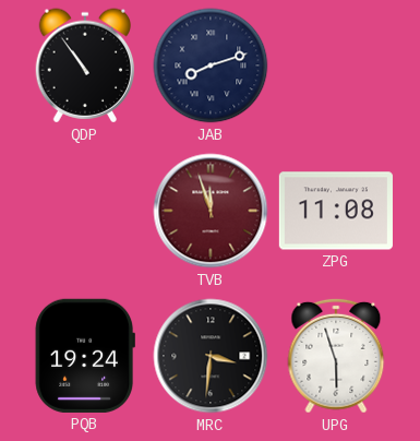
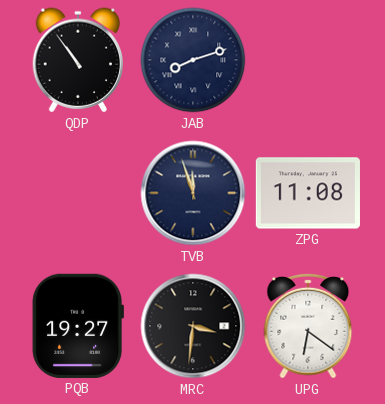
TVB dial: burgundy -> navy (193, 193)
PQB: 19:24 -> 19:27 (78, 326)
UPG: 5:57 -> 6:21 (308, 326)
